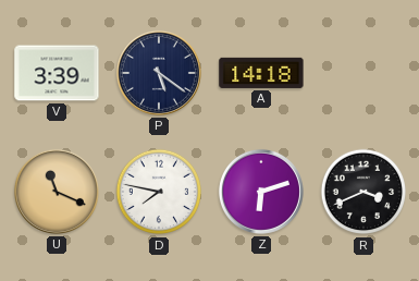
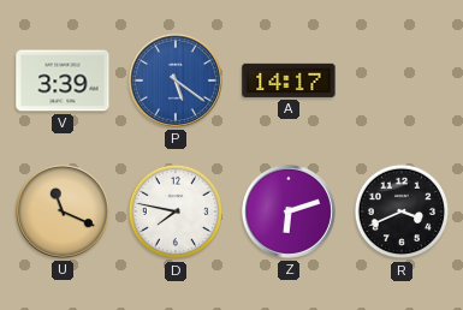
P dial: navy -> blue (176, 81)
A: 14:18 -> 14:17 (289, 81)
